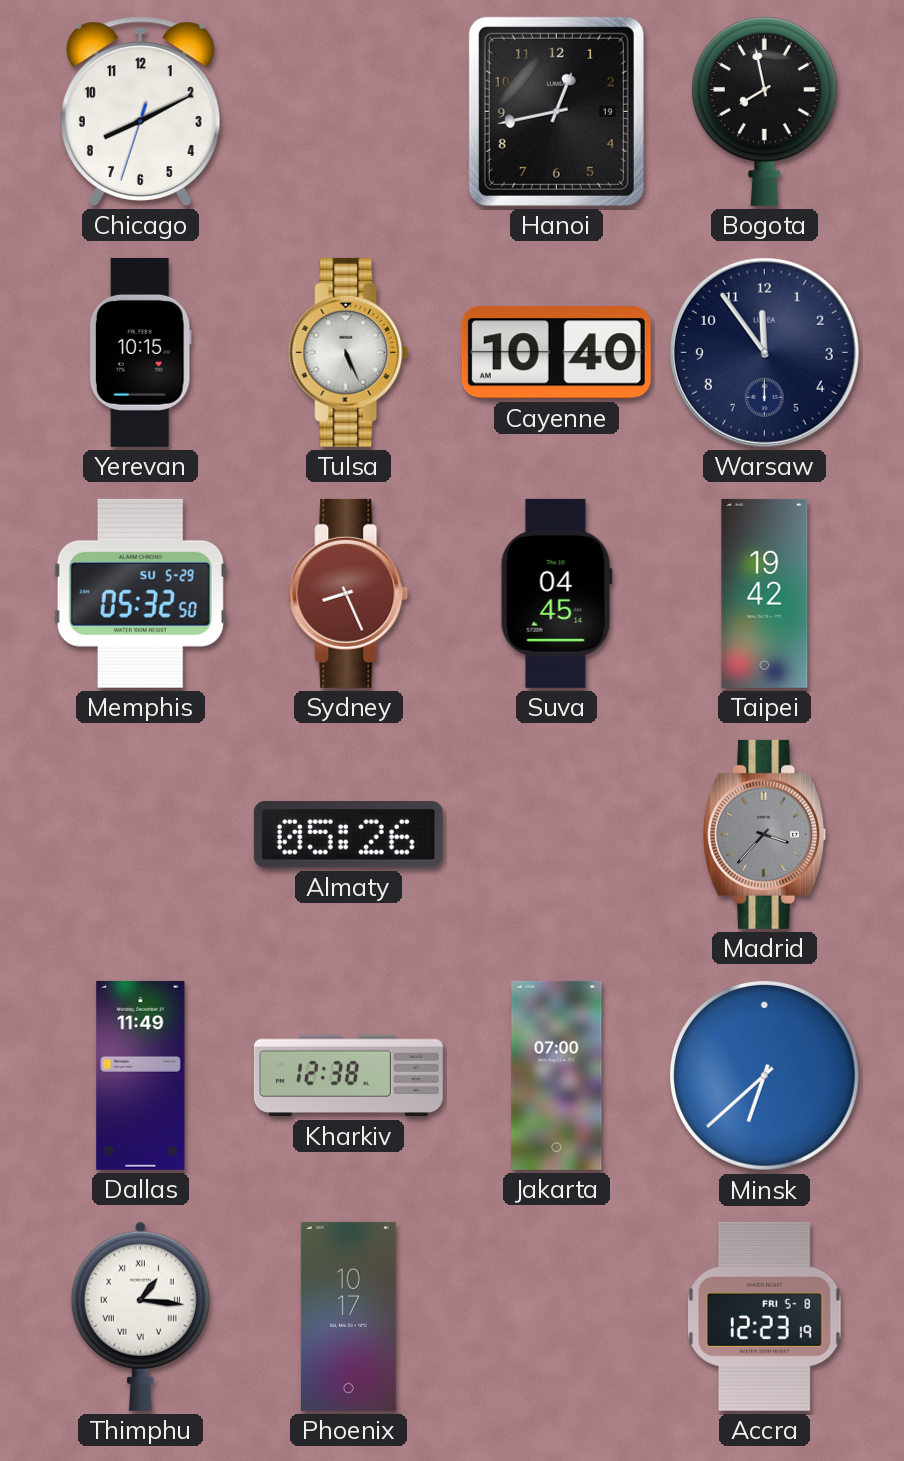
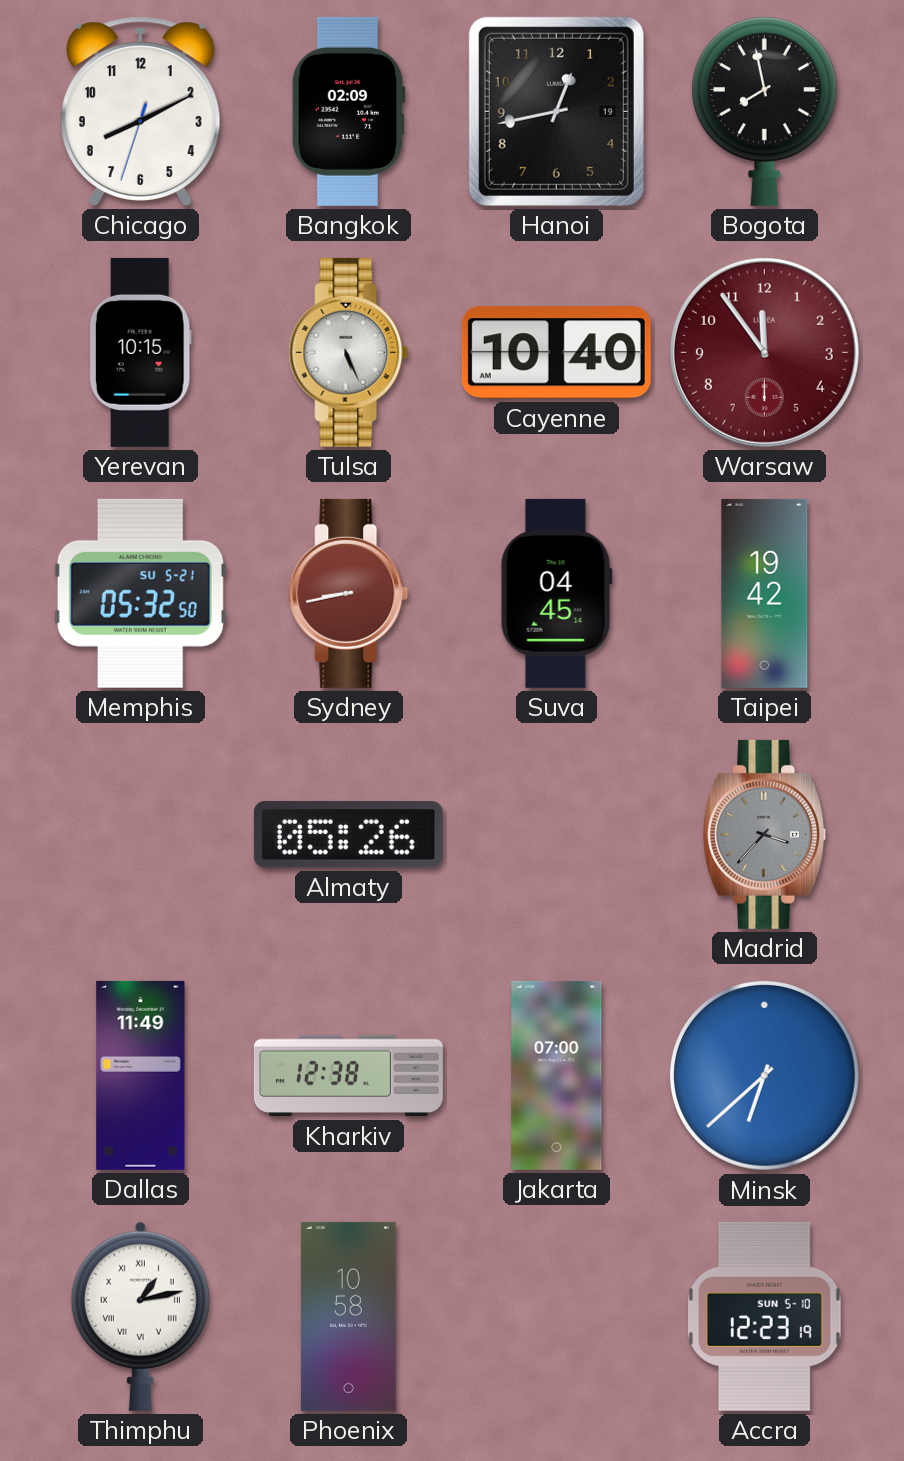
Bangkok: none -> 02:09 (348, 111)
Warsaw dial: navy -> burgundy (764, 352)
Memphis date: SU 5-29 -> SU 5-21 (140, 593)
Sydney: 8:26 -> 8:43 (349, 593)
Thimphu: 1:16 -> 1:13 (140, 1316)
Phoenix: 10:17 -> 10:58 (348, 1316)
Accra date: FRI 5-8 -> SUN 5-10 (765, 1316)
